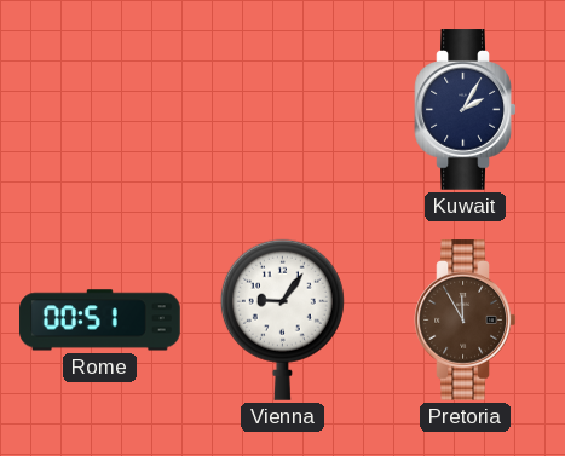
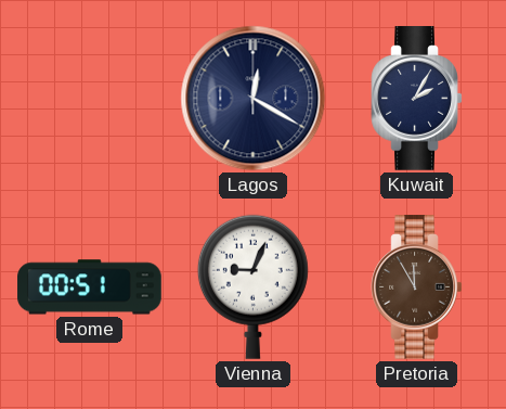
Lagos: none -> 12:20 (254, 99)
Vienna: 9:06 -> 9:04 (252, 286)
